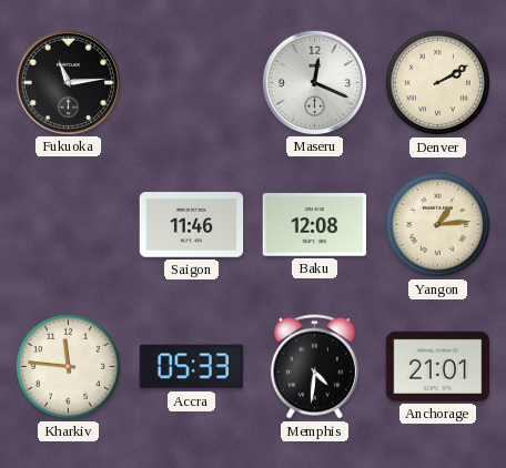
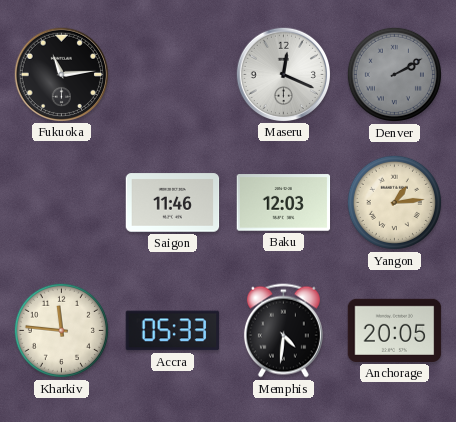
Denver dial: cream -> grey (394, 74)
Baku: 12:08 -> 12:03 (284, 203)
Anchorage: 21:01 -> 20:05 (395, 330)
